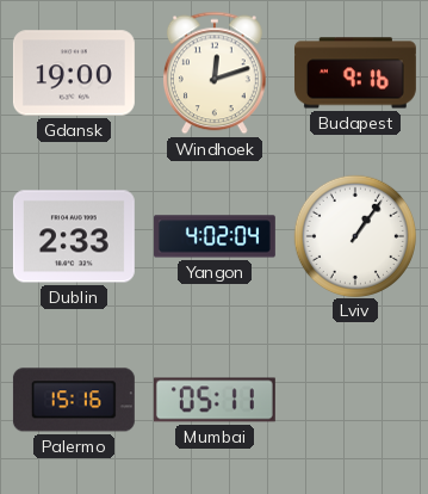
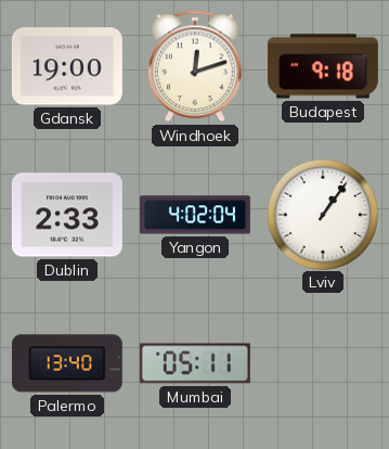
Budapest: 9:16 -> 9:18 (323, 66)
Palermo: 15:16 -> 13:40 (67, 363)
